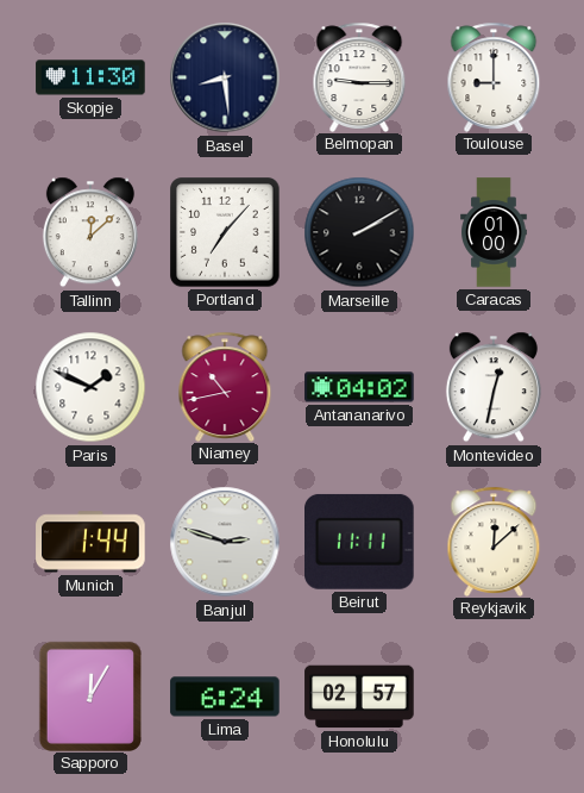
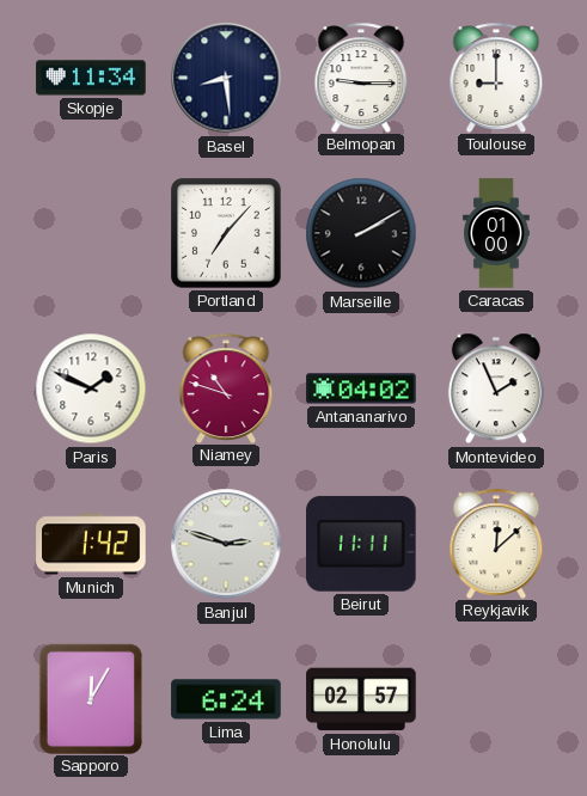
Skopje: 11:30 -> 11:34 (91, 78)
Tallinn: 12:08 -> none (90, 232)
Niamey: 10:43 -> 10:48 (226, 387)
Montevideo: 12:32 -> 1:56 (496, 388)
Munich: 1:44 -> 1:42 (91, 544)
